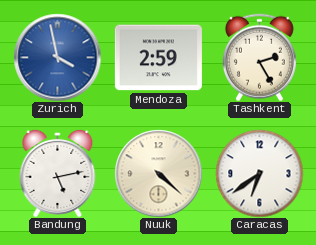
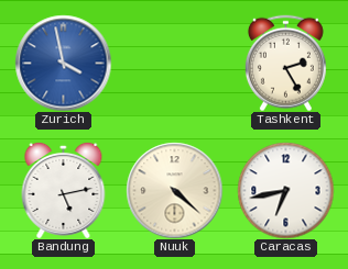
Mendoza: 2:59 -> none (158, 58)
Caracas: 6:39 -> 6:43 (285, 190)
